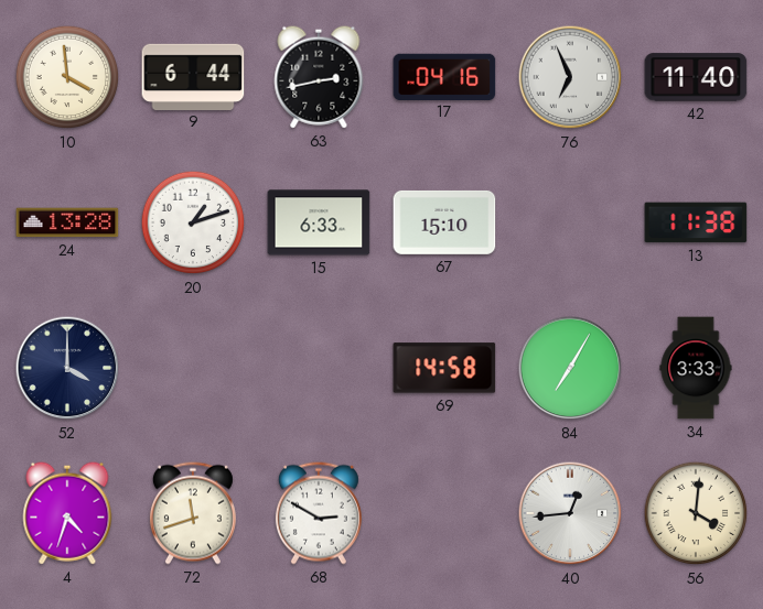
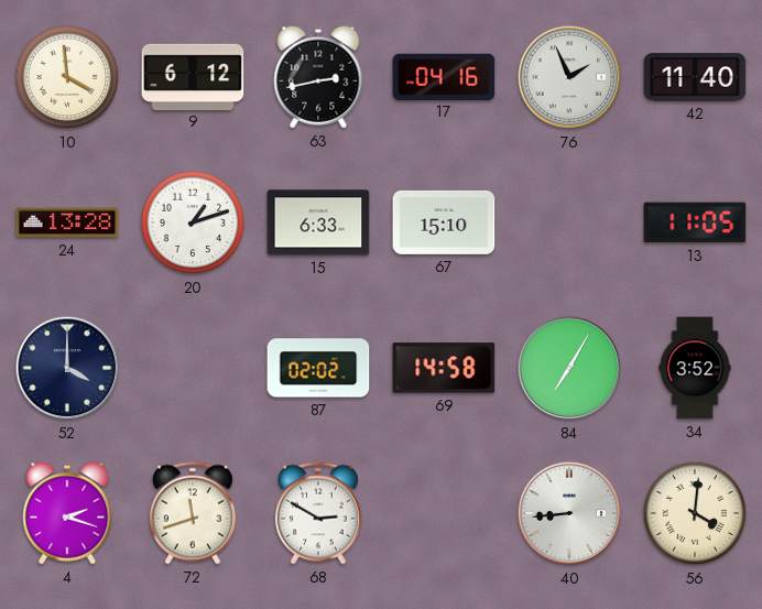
9: 6:44 -> 6:12 (193, 76)
76: 6:56 -> 1:56 (569, 77)
13: 11:38 -> 11:05 (695, 222)
87: none -> 02:02 (318, 368)
34: 3:33 -> 3:52 (695, 368)
4: 4:33 -> 2:18 (67, 513)
40: 12:44 -> 8:44 (569, 513)
